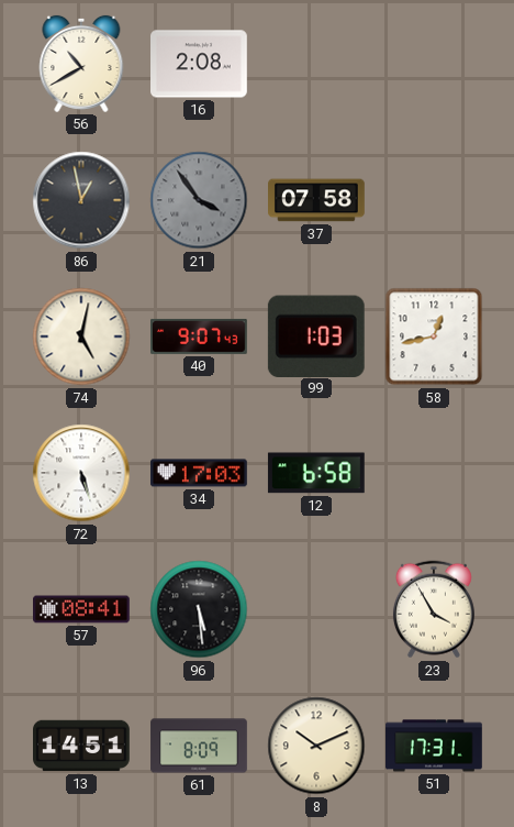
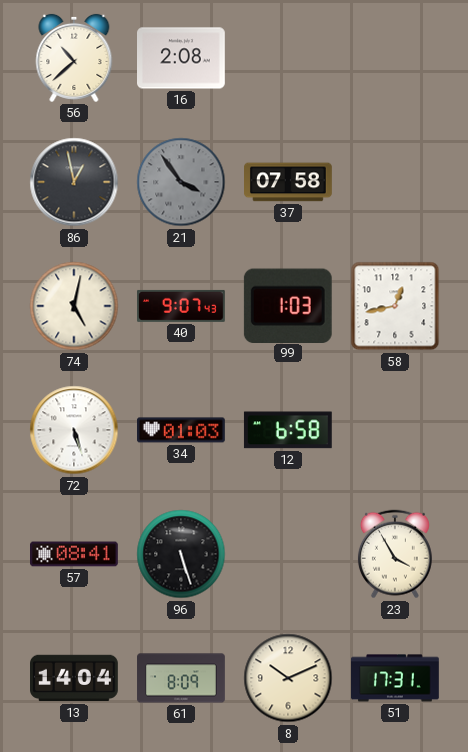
56: 10:40 -> 10:38 (74, 58)
34: 17:03 -> 01:03 (182, 430)
96: 5:29 -> 5:27 (181, 554)
13: 14:51 -> 14:04 (75, 678)
